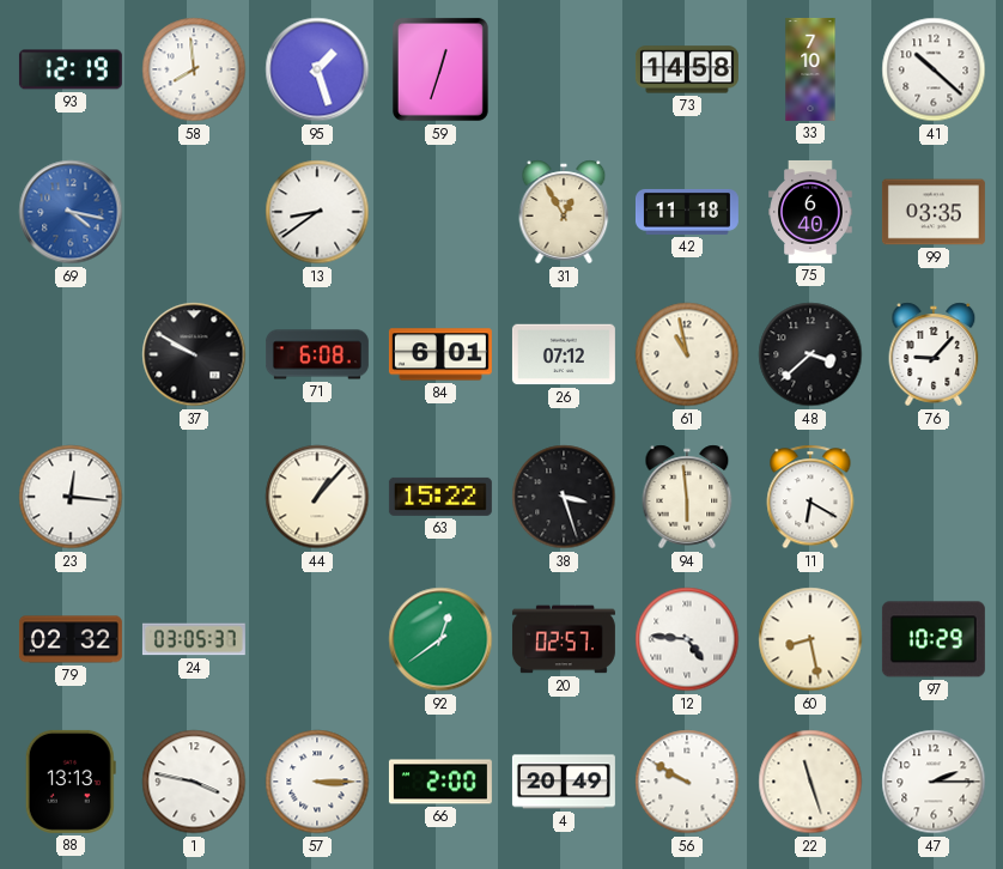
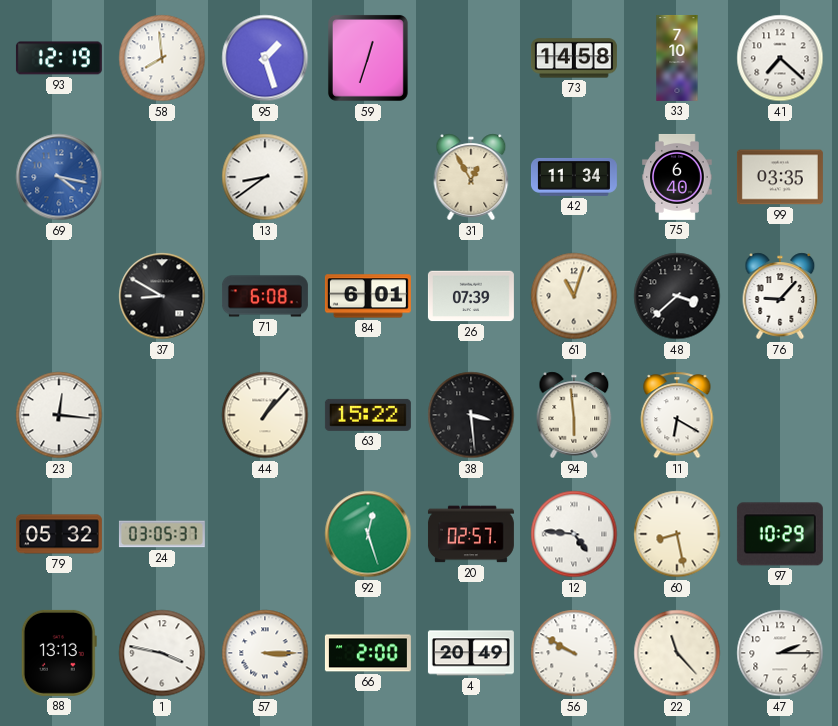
41: 10:22 -> 7:22 (780, 58)
42: 11:18 -> 11:34 (574, 177)
37: 9:50 -> 8:50 (162, 296)
26: 07:12 -> 07:39 (471, 296)
61: 10:58 -> 11:03 (574, 296)
38: 3:27 -> 3:29 (471, 415)
79: 02:32 -> 05:32 (59, 534)
92: 12:39 -> 12:27 (368, 534)
22: 11:27 -> 11:23 (677, 653)
